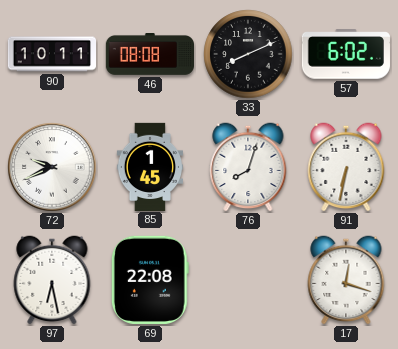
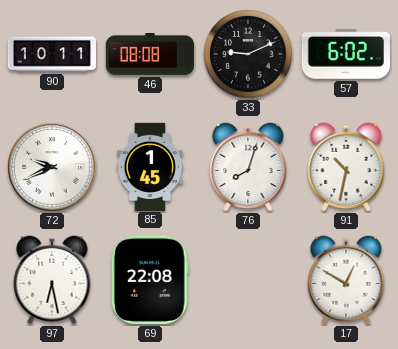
33: 8:11 -> 9:11 (248, 54)
91: 6:32 -> 10:32 (346, 167)
17: 12:18 -> 12:50 (346, 280)
